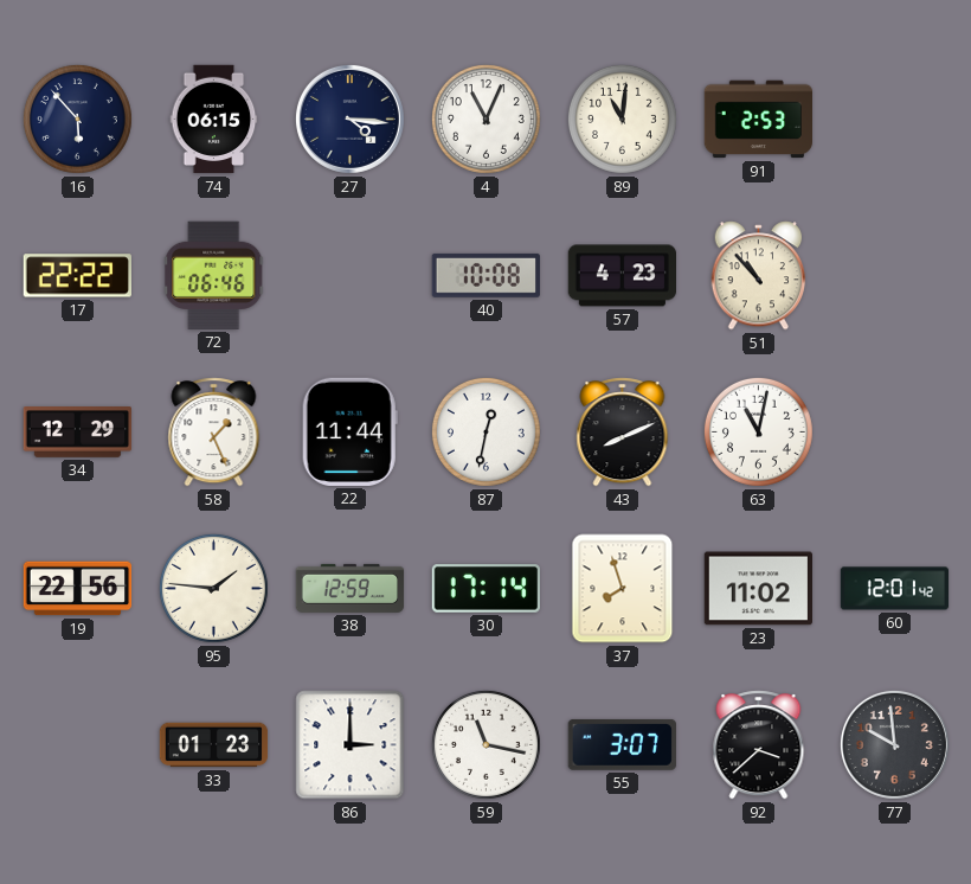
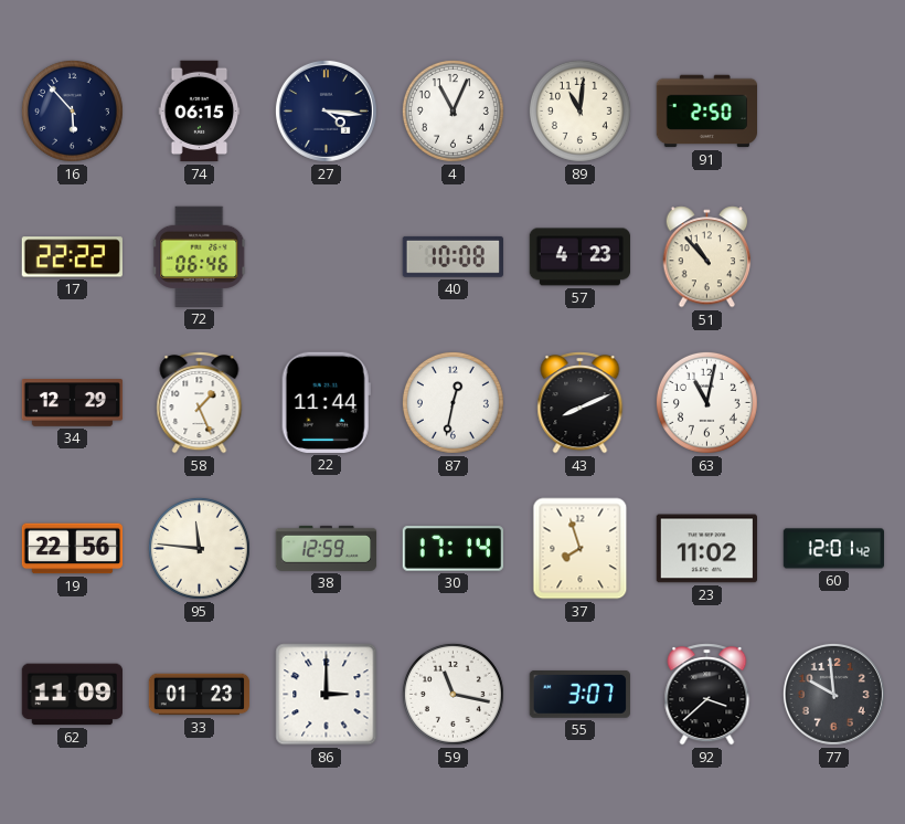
91: 2:53 -> 2:50 (706, 112)
95: 1:46 -> 11:46 (199, 548)
62: none -> 11:09 (72, 695)
